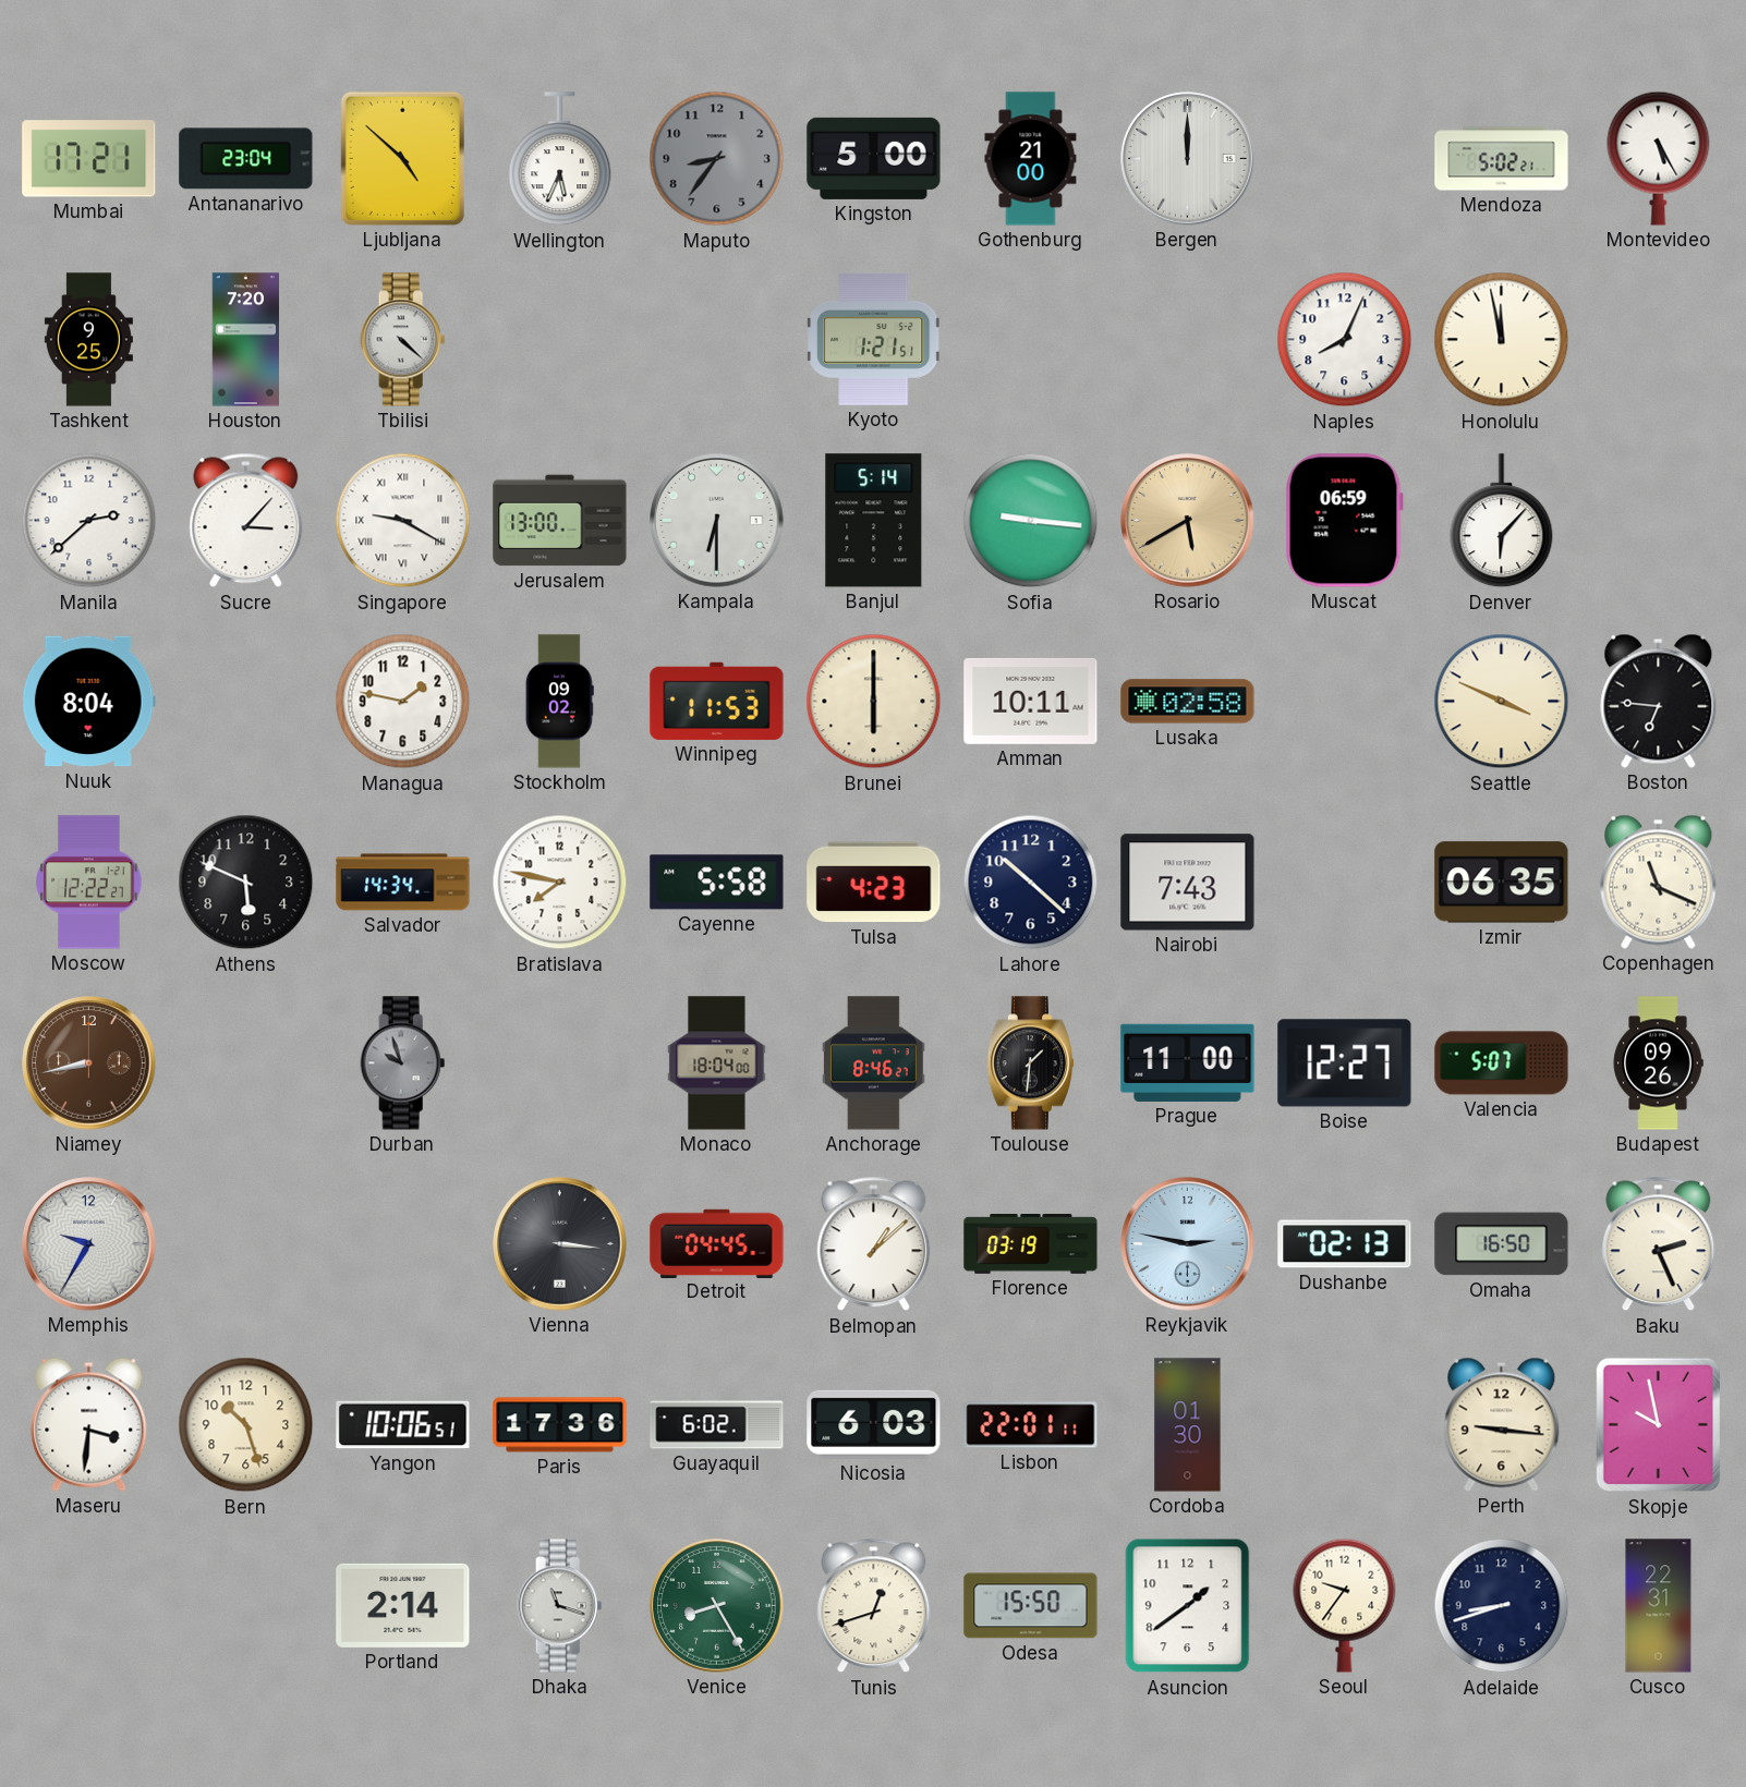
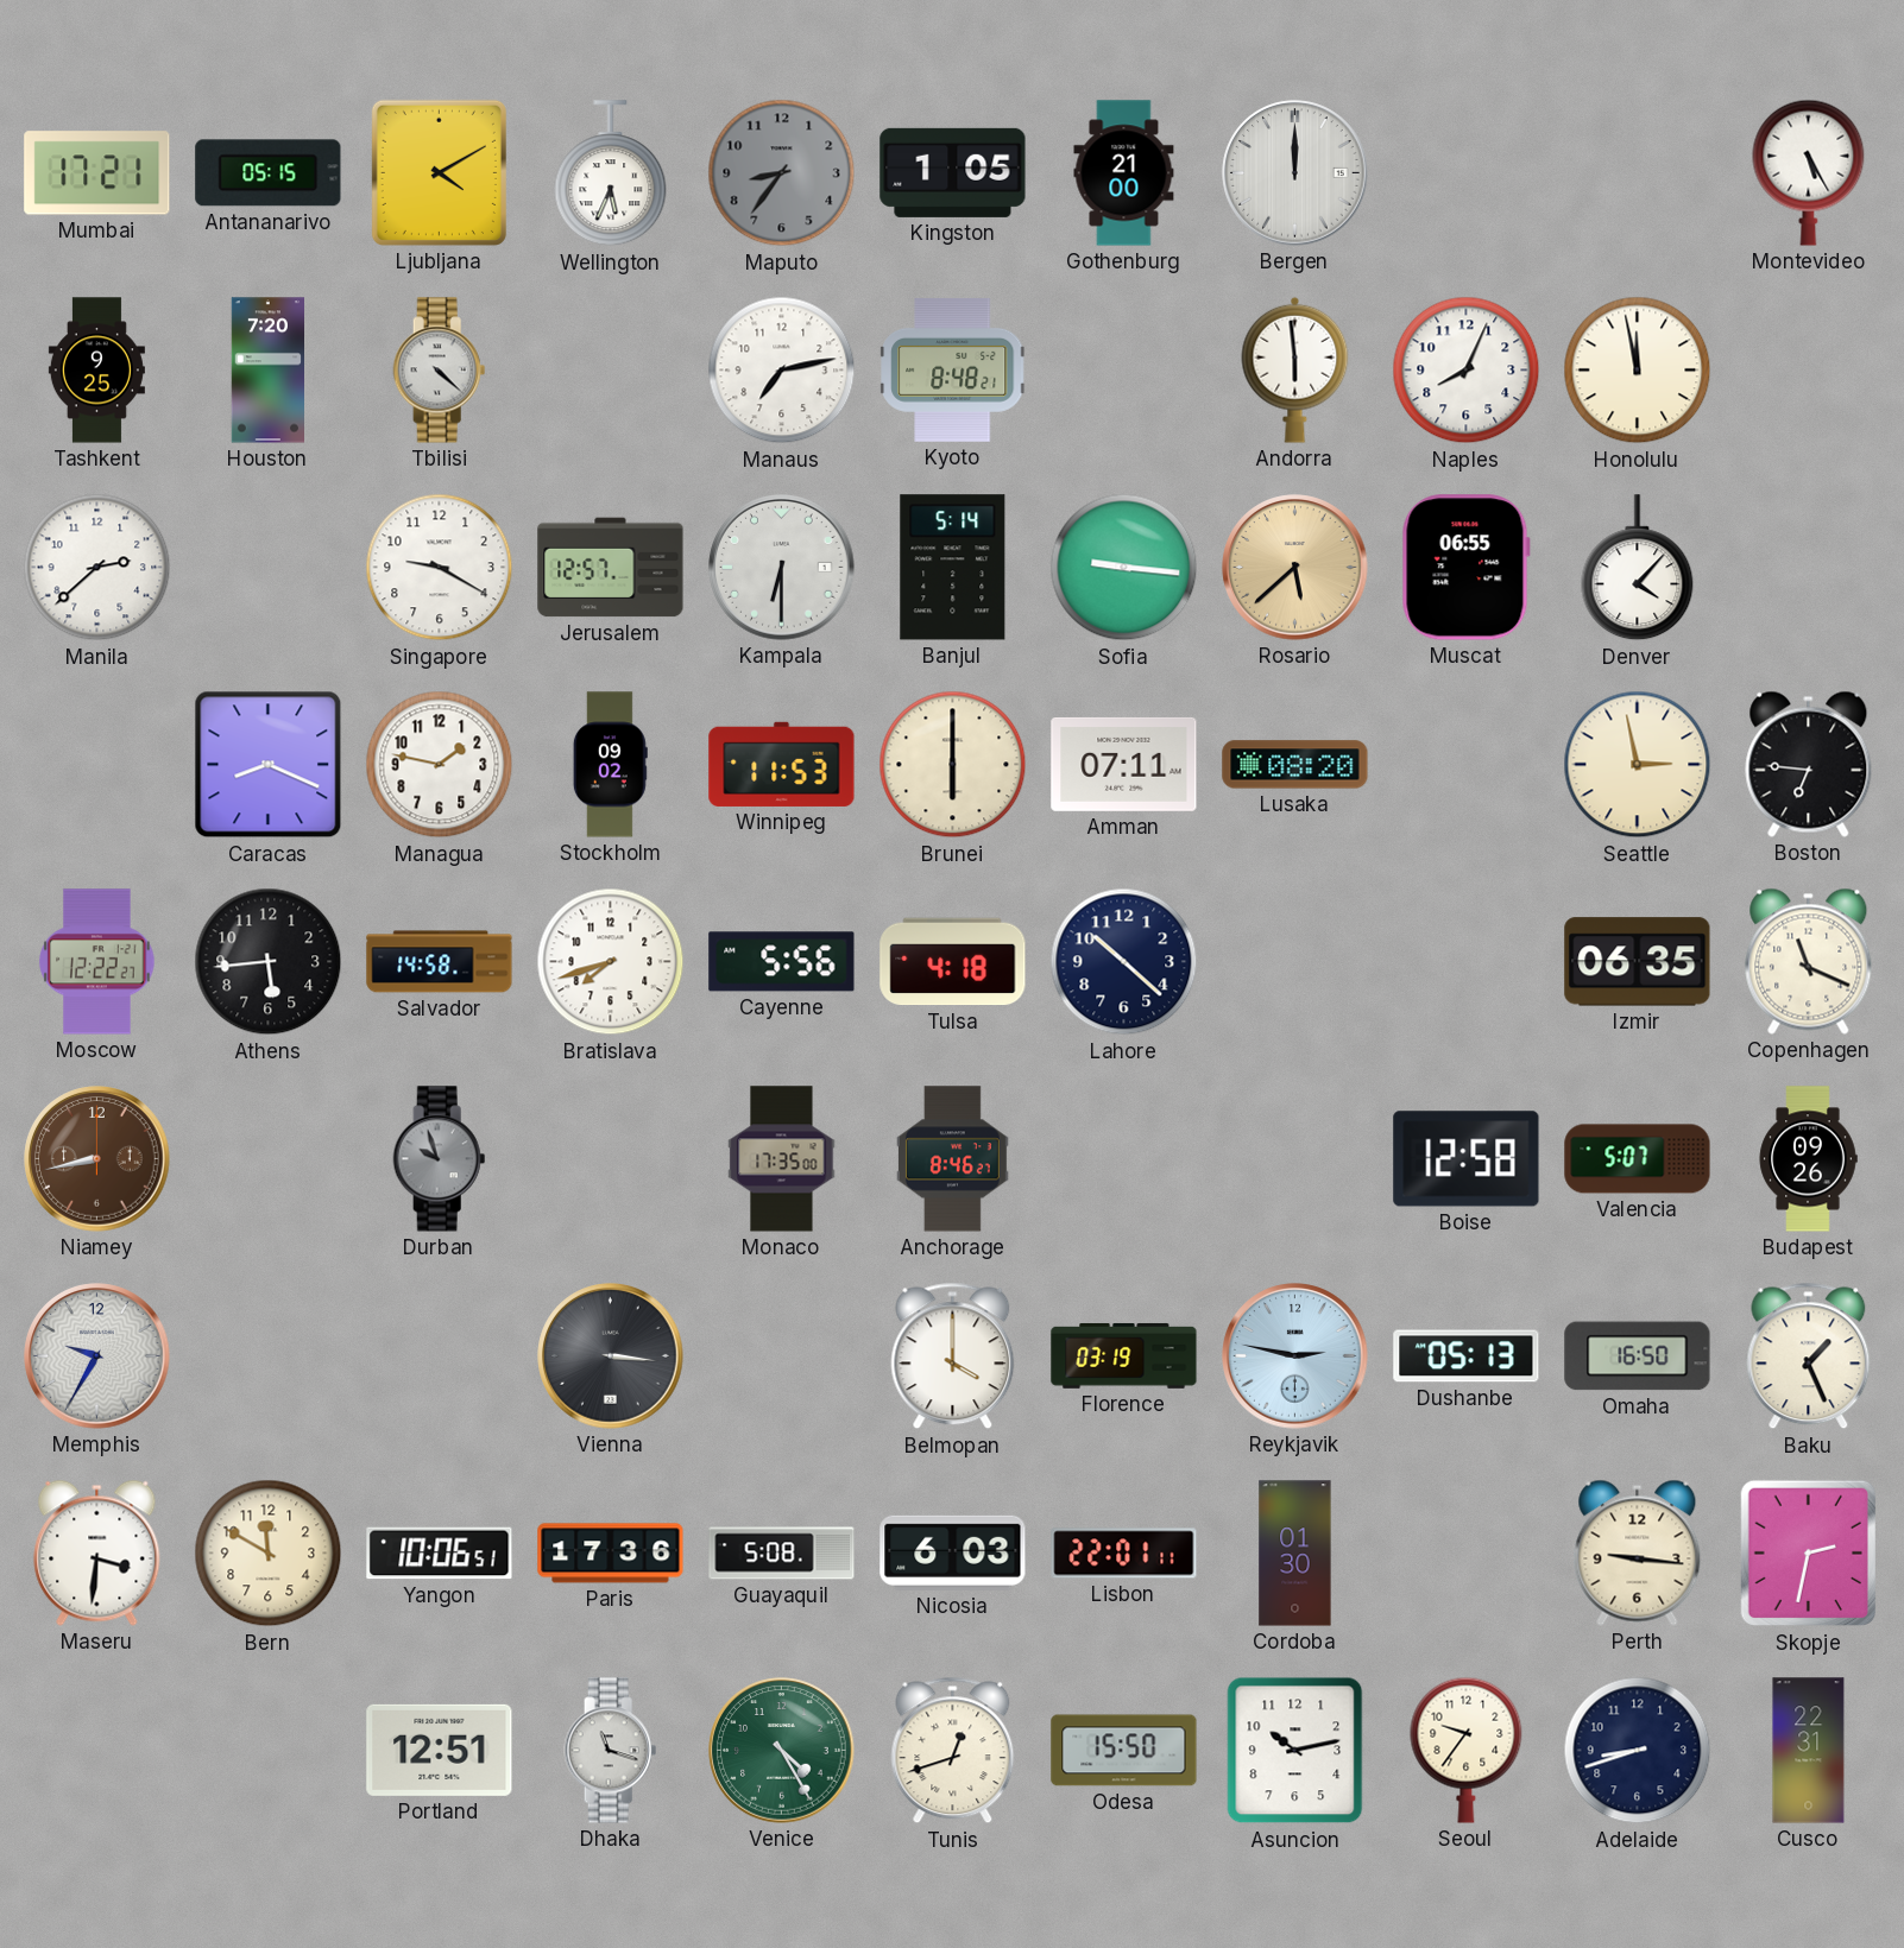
Antananarivo: 23:04 -> 05:15 (269, 173)
Ljubljana: 4:52 -> 4:10 (439, 172)
Kingston: 5:00 -> 1:05 (953, 172)
Mendoza: 5:02 -> none (1502, 159)
Manaus: none -> 7:13 (782, 371)
Kyoto: 1:21 -> 8:48 (953, 369)
Andorra: none -> 5:59 (1295, 369)
Sucre: 3:07 -> none (246, 521)
Singapore numerals: Roman -> Arabic (440, 568)
Jerusalem: 13:00 -> 12:57 (611, 568)
Rosario: 5:40 -> 5:38 (1295, 568)
Muscat: 06:59 -> 06:55 (1465, 568)
Denver: 6:07 -> 4:07 (1638, 568)
Nuuk: 8:04 -> none (88, 702)
Caracas: none -> 8:19 (269, 765)
Amman: 10:11 -> 07:11 (1124, 764)
Lusaka: 02:58 -> 08:20 (1295, 765)
Seattle: 3:49 -> 2:58 (1638, 765)
Athens: 5:49 -> 5:44 (269, 962)
Salvador: 14:34 -> 14:58 (440, 962)
Bratislava: 7:47 -> 7:42 (611, 962)
Cayenne: 5:58 -> 5:56 (782, 962)
Tulsa: 4:23 -> 4:18 (953, 962)
Nairobi: 7:43 -> none (1188, 883)
Monaco: 18:04 -> 17:35 (782, 1159)
Toulouse: 1:31 -> none (1030, 1063)
Prague: 11:00 -> none (1188, 1062)
Boise: 12:27 -> 12:58 (1467, 1159)
Detroit: 04:45 -> none (717, 1243)
Belmopan: 1:08 -> 4:00 (953, 1356)
Dushanbe: 02:13 -> 05:13 (1467, 1356)
Baku: 2:26 -> 1:26 (1809, 1356)
Bern: 10:27 -> 11:50 (269, 1554)
Guayaquil: 6:02 -> 5:08 (782, 1554)
Skopje: 9:58 -> 2:32 (1808, 1554)
Portland: 2:14 -> 12:51 (440, 1750)
Venice: 8:25 -> 4:25 (782, 1751)
Asuncion: 1:39 -> 10:13 (1295, 1751)
